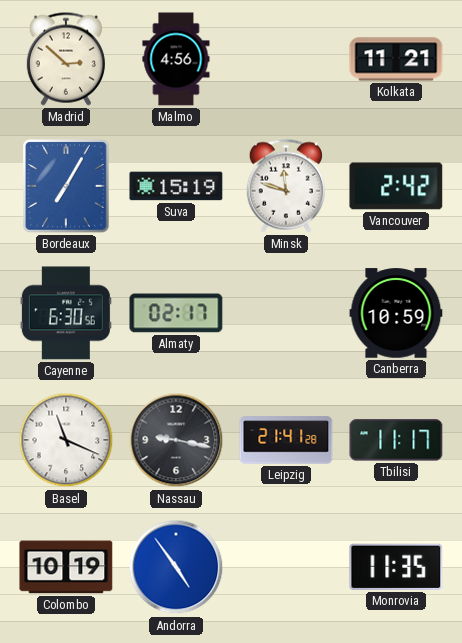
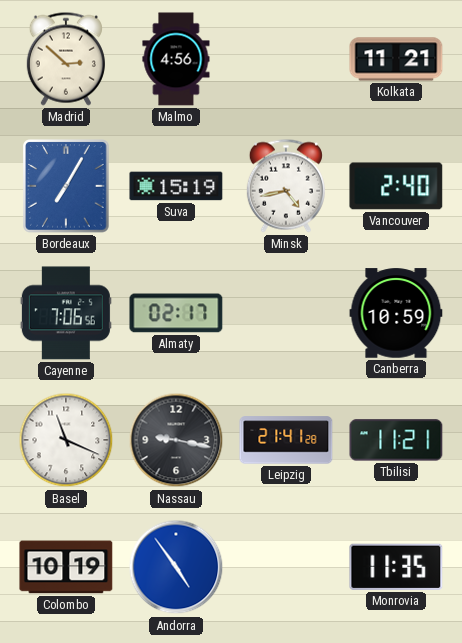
Minsk: 11:48 -> 4:43 (286, 186)
Vancouver: 2:42 -> 2:40 (396, 186)
Cayenne: 6:30 -> 7:06 (66, 313)
Tbilisi: 11:17 -> 11:21 (396, 440)
